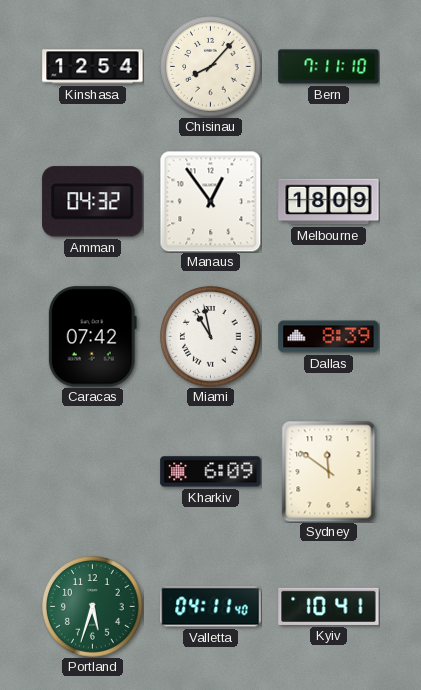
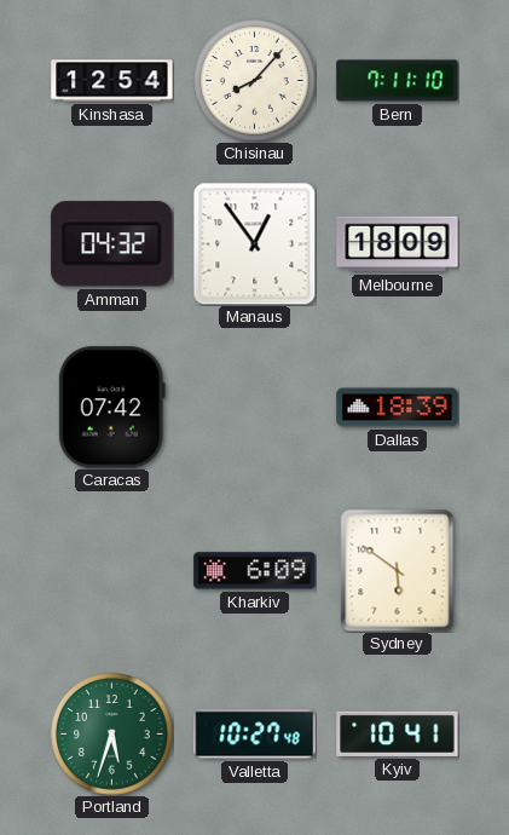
Miami: 10:58 -> none (211, 337)
Dallas: 8:39 -> 18:39 (398, 408)
Sydney: 11:51 -> 5:51 (398, 570)
Valletta: 04:11 -> 10:27 (255, 735)
